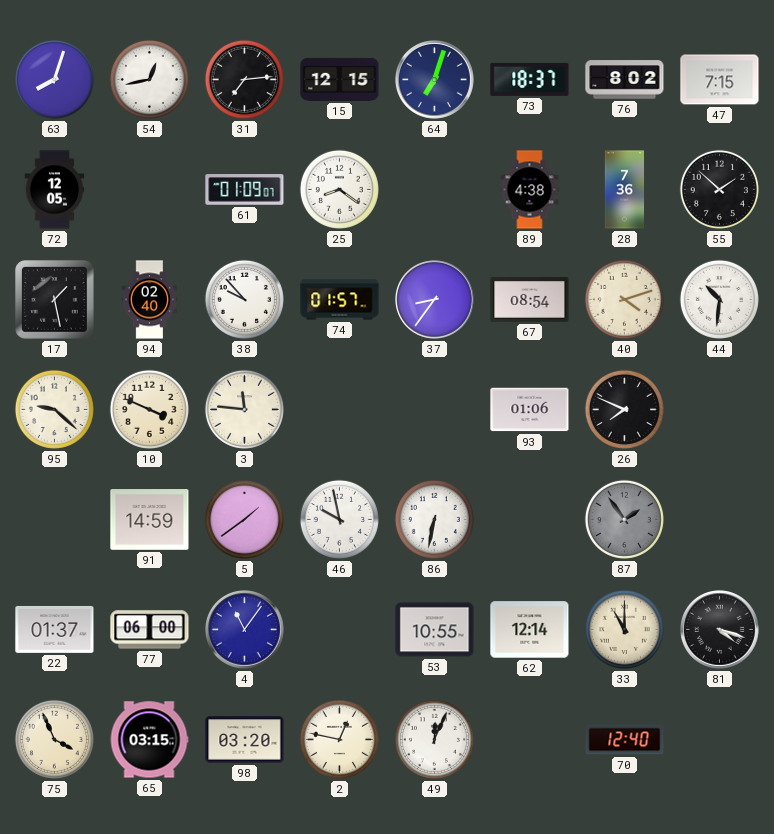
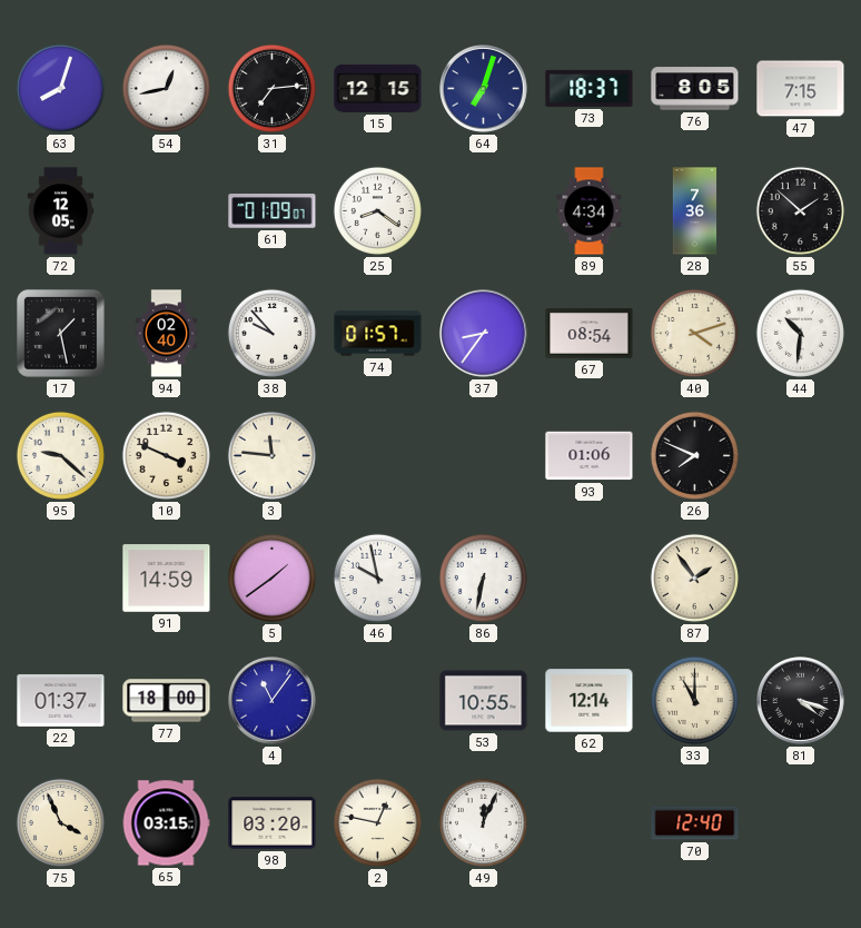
76: 8:02 -> 8:05 (695, 89)
89: 4:38 -> 4:34 (590, 211)
87 dial: grey -> cream (694, 577)
77: 06:00 -> 18:00 (167, 701)
